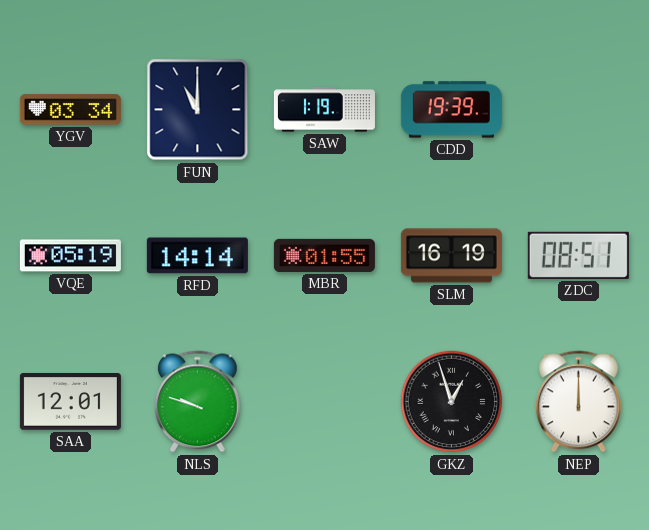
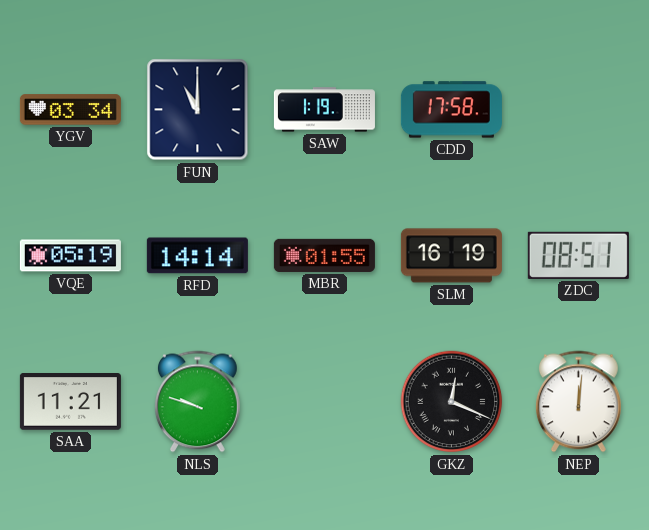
CDD: 19:39 -> 17:58 (451, 110)
SAA: 12:01 -> 11:21 (70, 402)
GKZ: 12:57 -> 12:19 (452, 402)
NEP: 12:00 -> 12:01 (579, 402)
